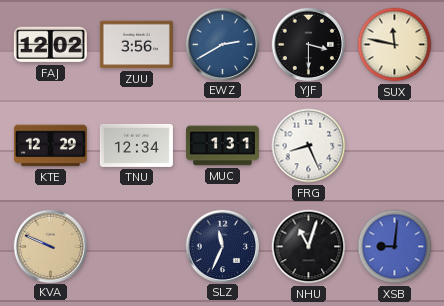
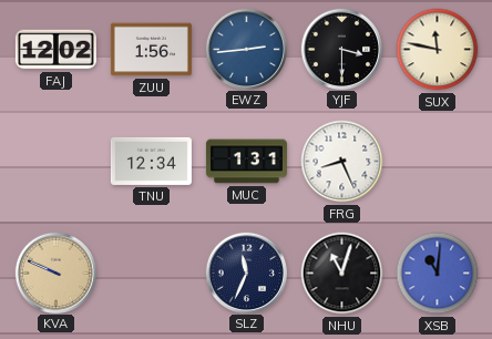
ZUU: 3:56 -> 1:56 (151, 50)
EWZ: 2:40 -> 2:44 (246, 49)
KTE: 12:29 -> none (50, 146)
XSB: 9:01 -> 11:01 (438, 274)
